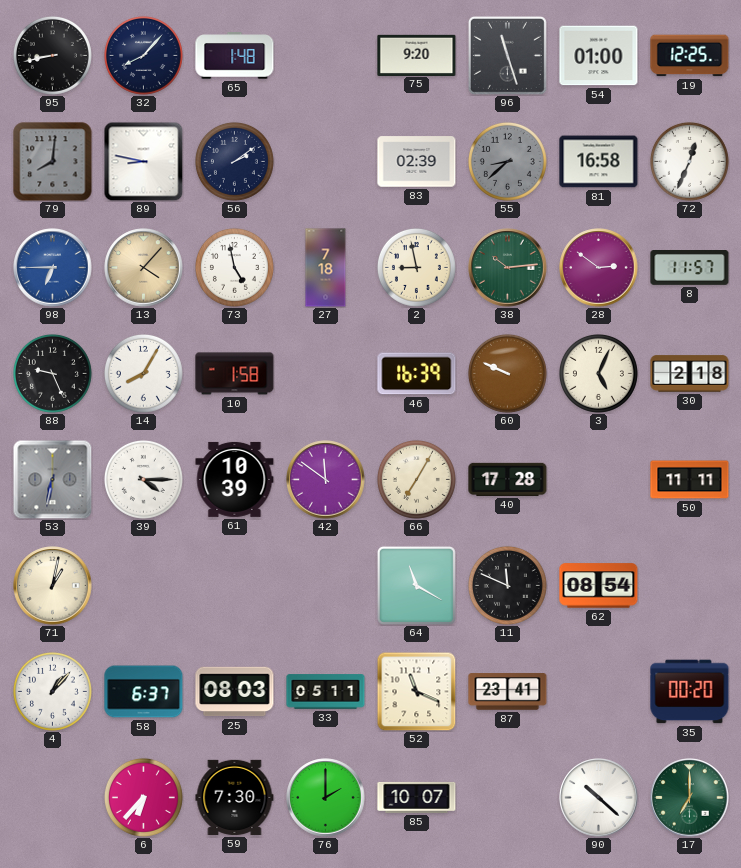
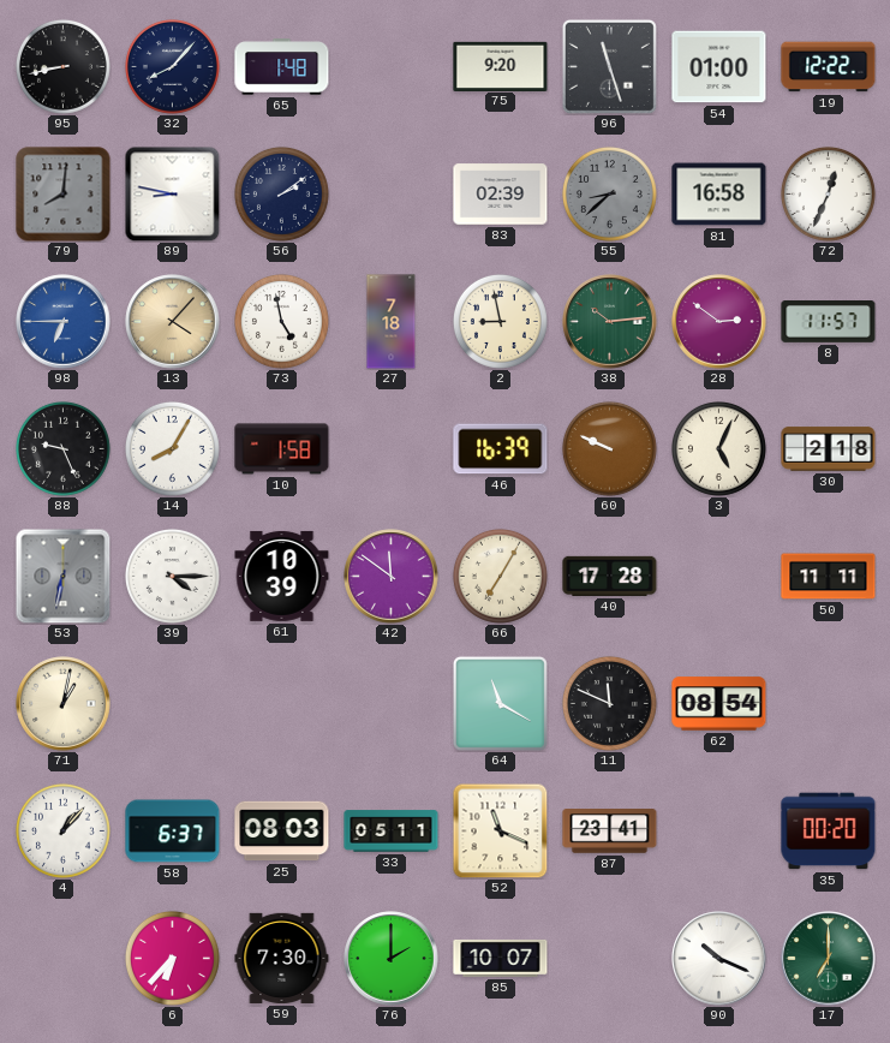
19: 12:25 -> 12:22 (829, 67)
90: 10:22 -> 10:19 (719, 959)
